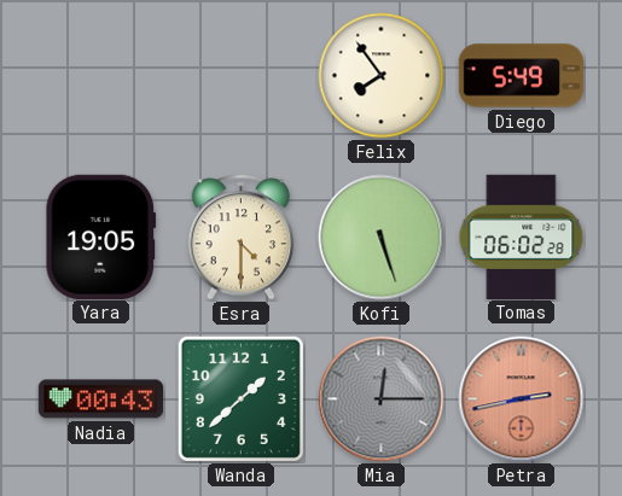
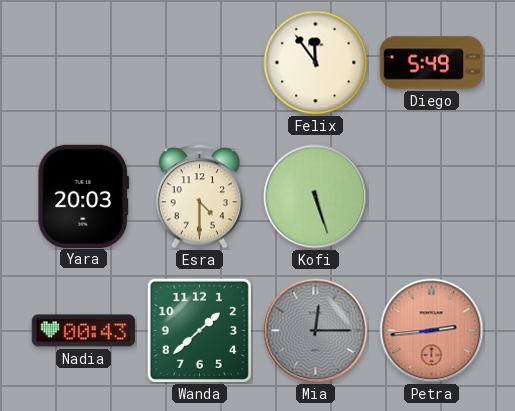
Felix: 7:54 -> 11:54 (316, 63)
Yara: 19:05 -> 20:03 (84, 196)
Tomas: 06:02 -> none (522, 237)
Petra: 2:43 -> 2:44 (432, 331)
